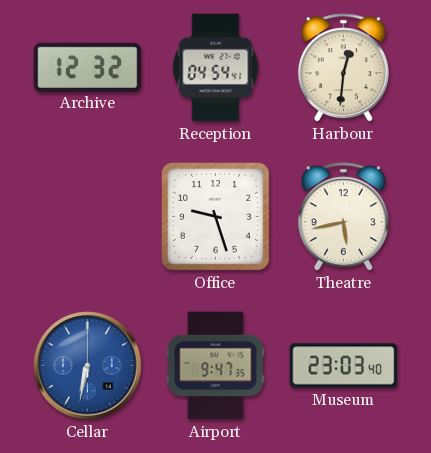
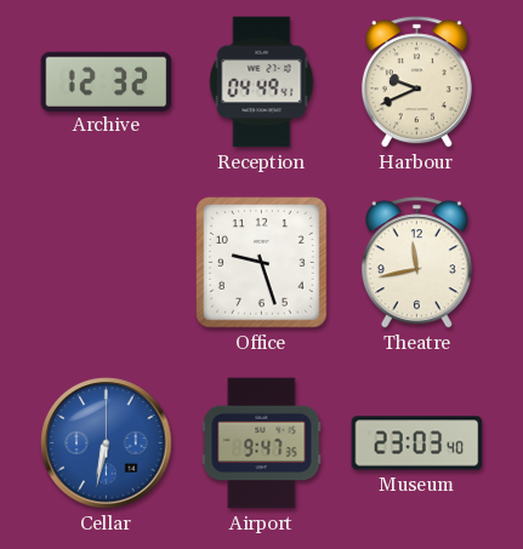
Reception: 04:54 -> 04:49 (262, 82)
Harbour: 12:31 -> 9:41 (416, 82)
Theatre: 5:43 -> 11:43 (416, 263)
